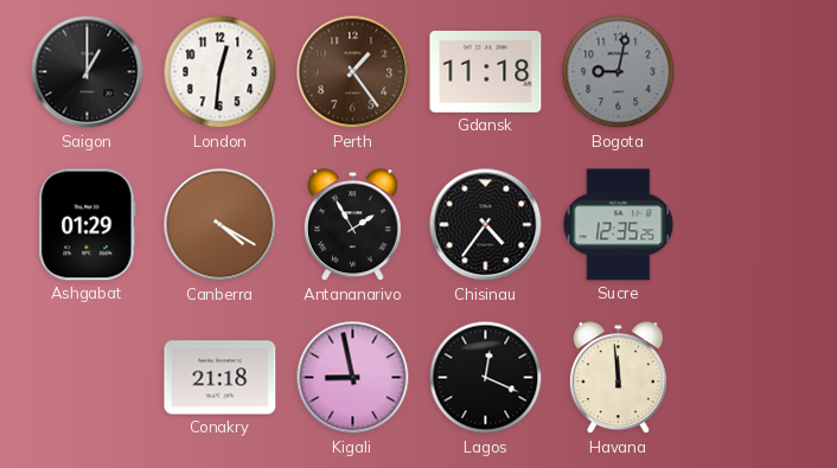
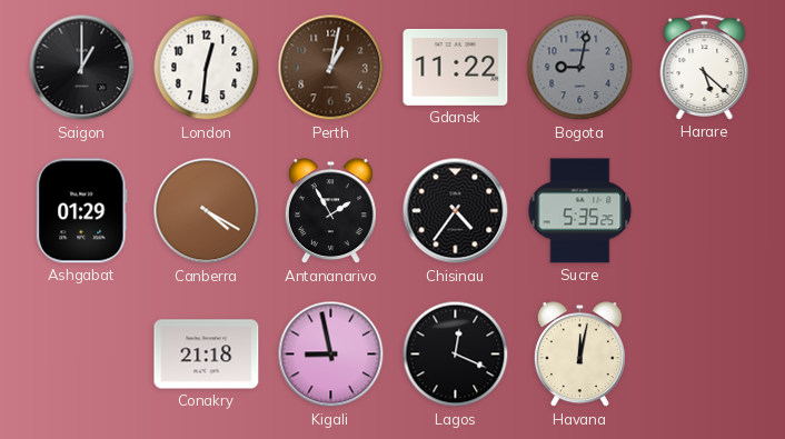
Perth: 1:24 -> 1:02 (331, 68)
Gdansk: 11:18 -> 11:22 (456, 67)
Harare: none -> 5:22 (705, 68)
Sucre: 12:35 -> 5:35 (580, 211)
Havana: 11:59 -> 12:02 (579, 355)
